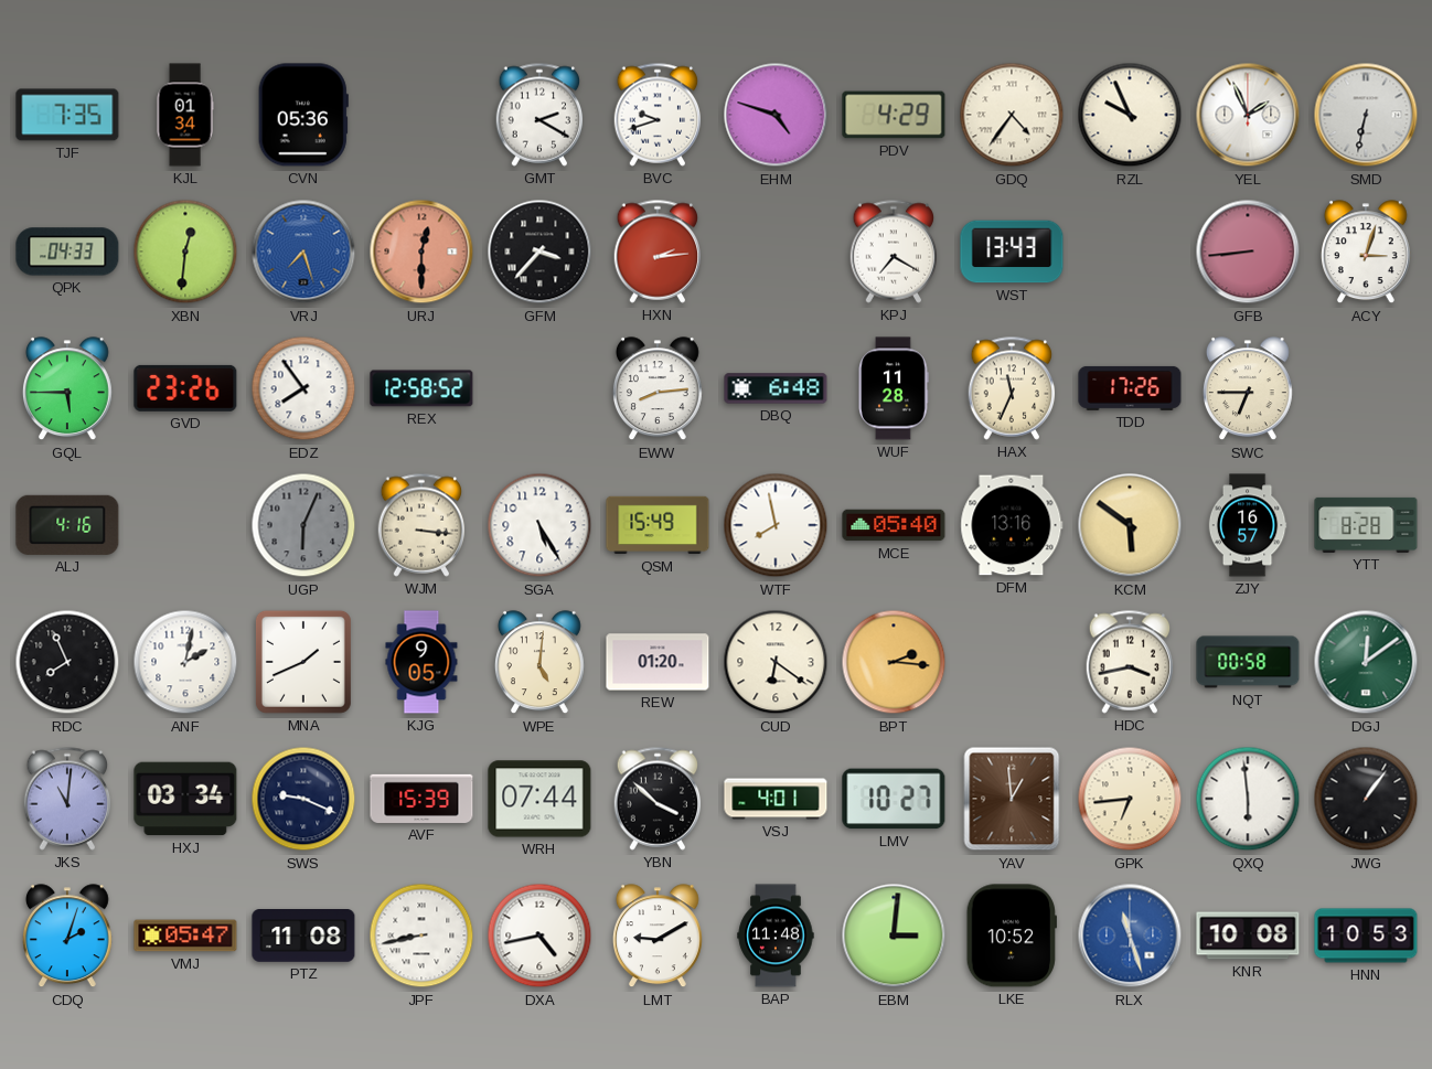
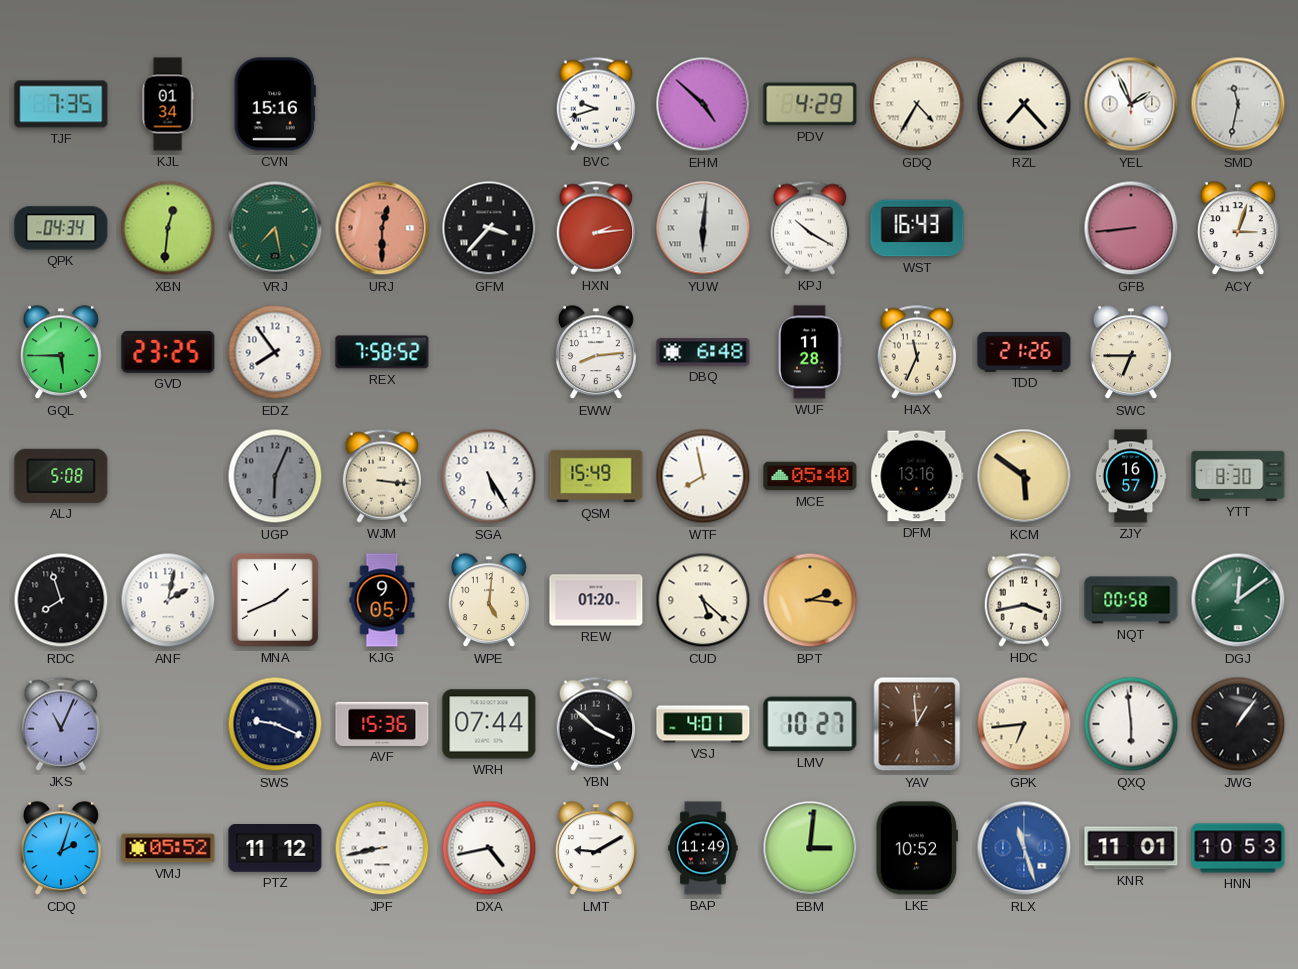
CVN: 05:36 -> 15:16 (275, 104)
GMT: 2:20 -> none (539, 115)
EHM: 4:48 -> 4:52 (703, 104)
GDQ: 4:36 -> 4:35 (917, 104)
RZL: 9:56 -> 7:23 (1024, 104)
SMD: 6:32 -> 11:32 (1238, 104)
QPK: 04:33 -> 04:34 (61, 228)
VRJ: 7:27 -> 7:28 (275, 228)
VRJ dial: blue -> green (275, 228)
YUW: none -> 6:01 (703, 228)
KPJ: 7:20 -> 10:20 (810, 228)
WST: 13:43 -> 16:43 (917, 228)
GVD: 23:26 -> 23:25 (168, 352)
REX: 12:58 -> 7:58 (382, 352)
TDD: 17:26 -> 21:26 (1024, 352)
ALJ: 4:16 -> 5:08 (61, 476)
YTT: 8:28 -> 8:30 (1238, 476)
RDC: 7:56 -> 7:57 (61, 600)
CUD: 6:21 -> 5:22 (703, 600)
JKS: 11:01 -> 11:04 (61, 724)
HXJ: 03:34 -> none (185, 799)
AVF: 15:39 -> 15:36 (382, 724)
VMJ: 05:47 -> 05:52 (168, 848)
PTZ: 11:08 -> 11:12 (275, 848)
BAP: 11:48 -> 11:49 (703, 848)
KNR: 10:08 -> 11:01 (1131, 848)
